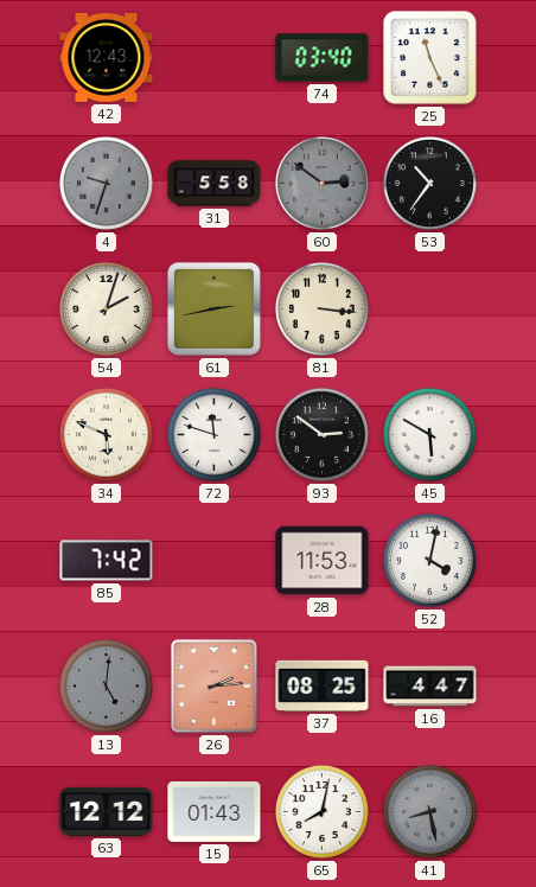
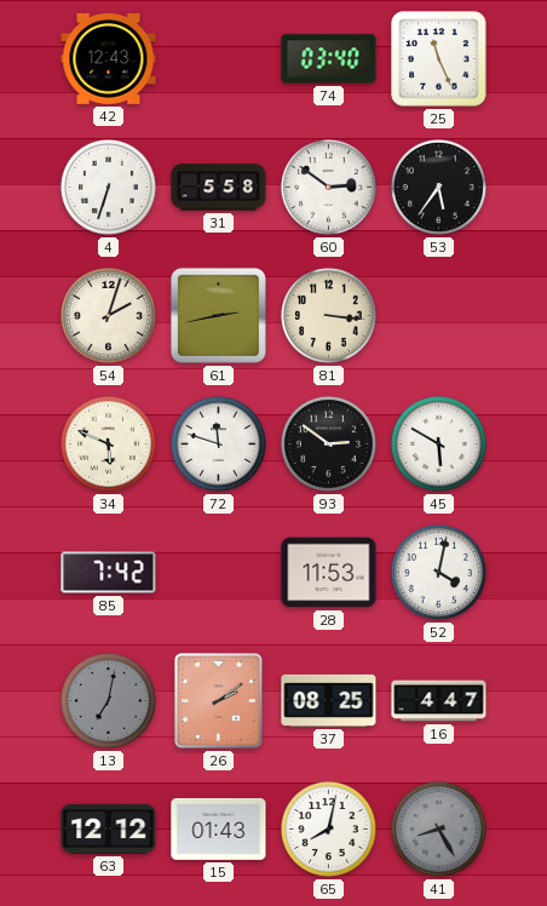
4: 9:33 -> 6:33 (108, 187)
4 dial: grey -> white (108, 187)
60 dial: grey -> white (328, 187)
53: 10:36 -> 5:36 (438, 187)
13: 5:01 -> 7:02 (108, 700)
26: 2:14 -> 2:09 (218, 700)
41: 8:28 -> 8:25 (438, 828)
